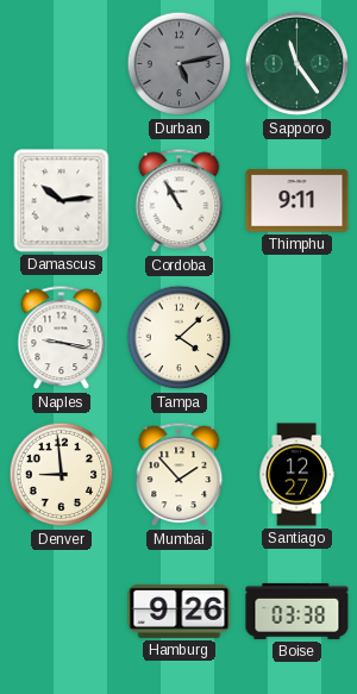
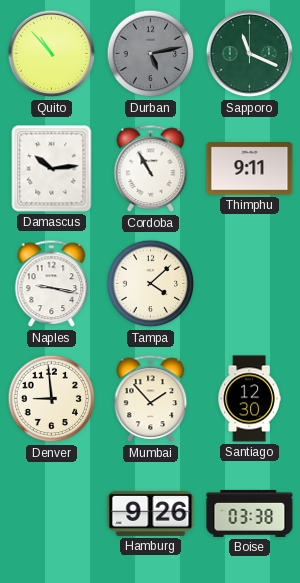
Quito: none -> 10:53 (52, 54)
Sapporo: 11:24 -> 11:19 (250, 54)
Santiago: 12:27 -> 12:30 (249, 399)
